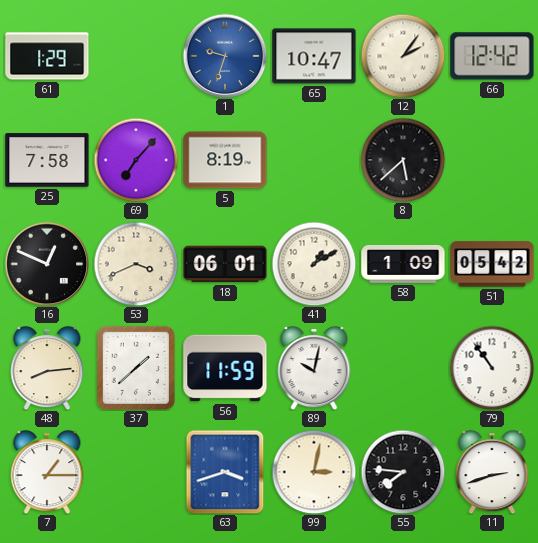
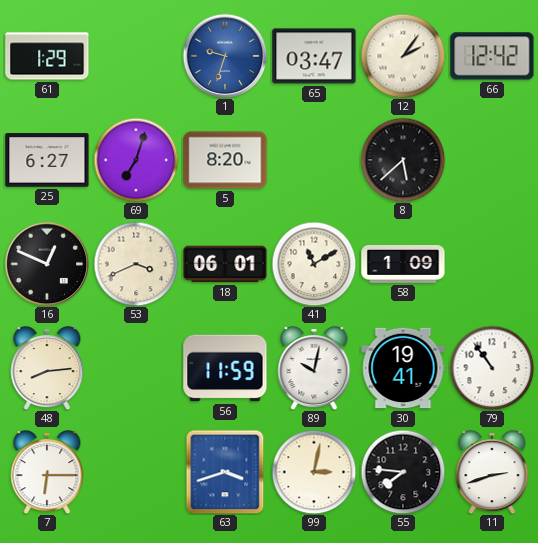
65: 10:47 -> 03:47 (314, 56)
25: 7:58 -> 6:27 (47, 160)
69: 7:07 -> 7:03 (136, 160)
5: 8:19 -> 8:20 (225, 160)
41: 1:10 -> 11:10 (314, 264)
51: 05:42 -> none (492, 264)
37: 1:38 -> none (136, 368)
30: none -> 19:41 (403, 368)
7: 1:15 -> 6:15 (47, 472)
